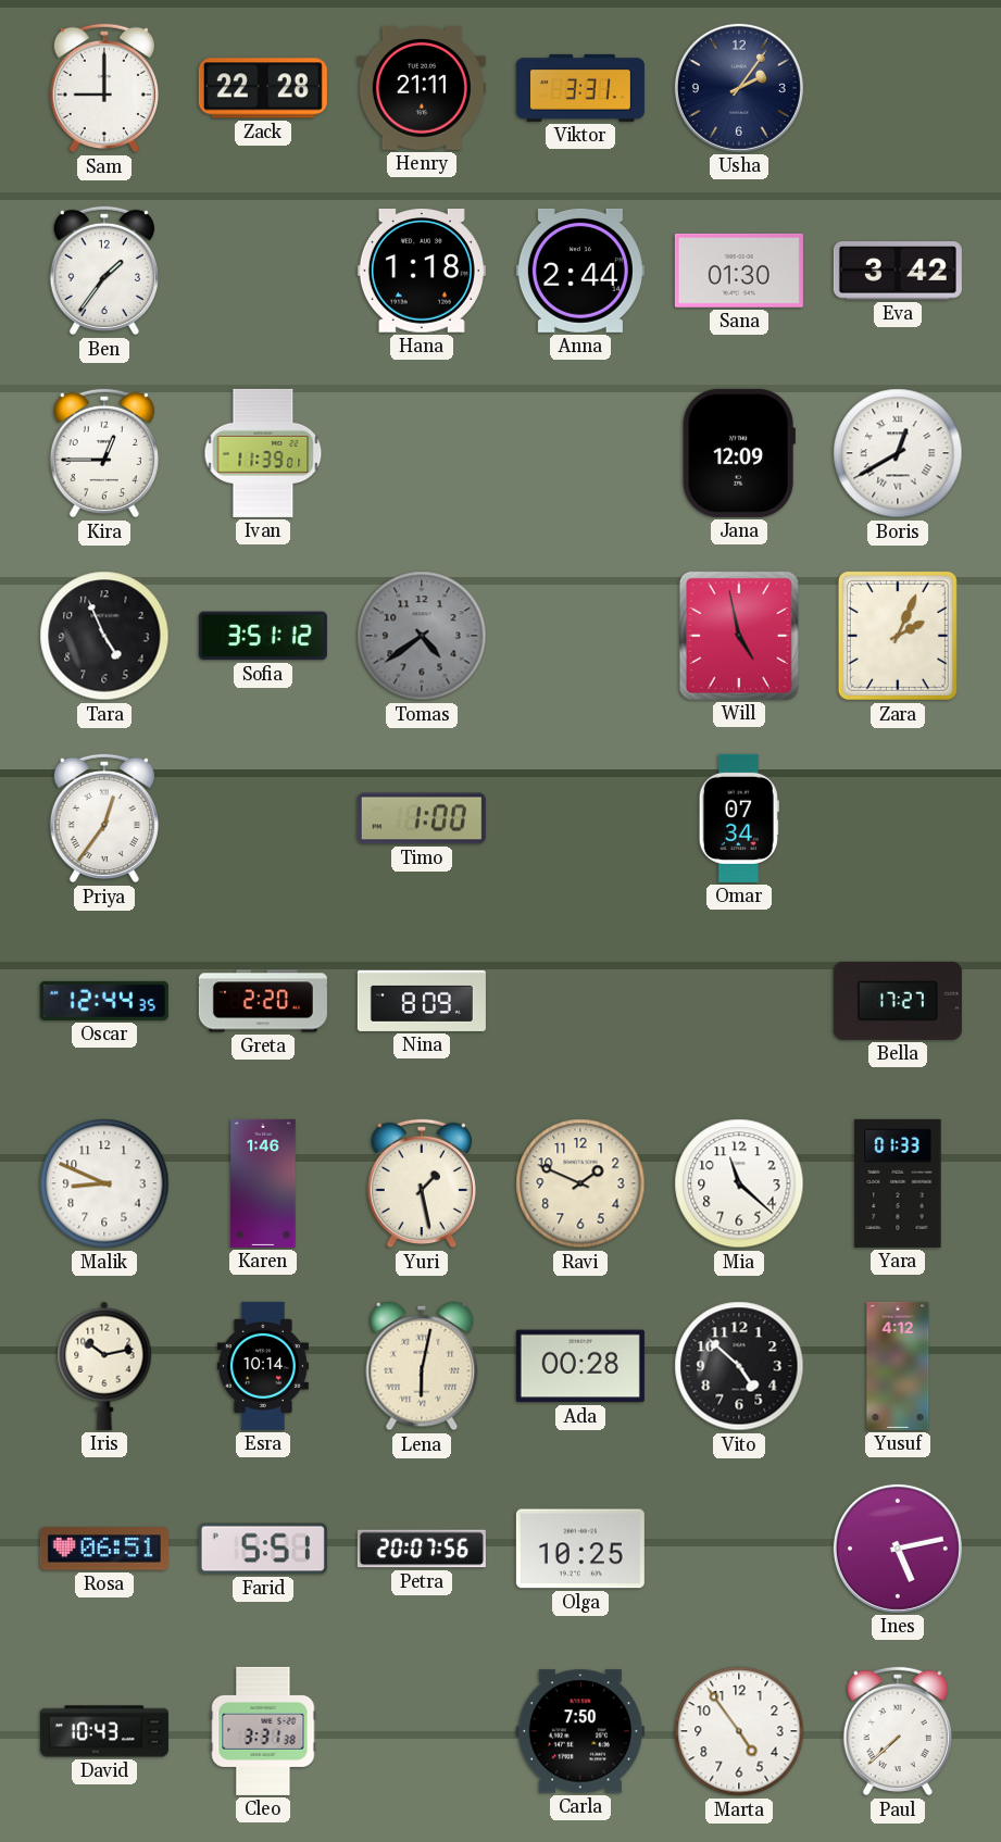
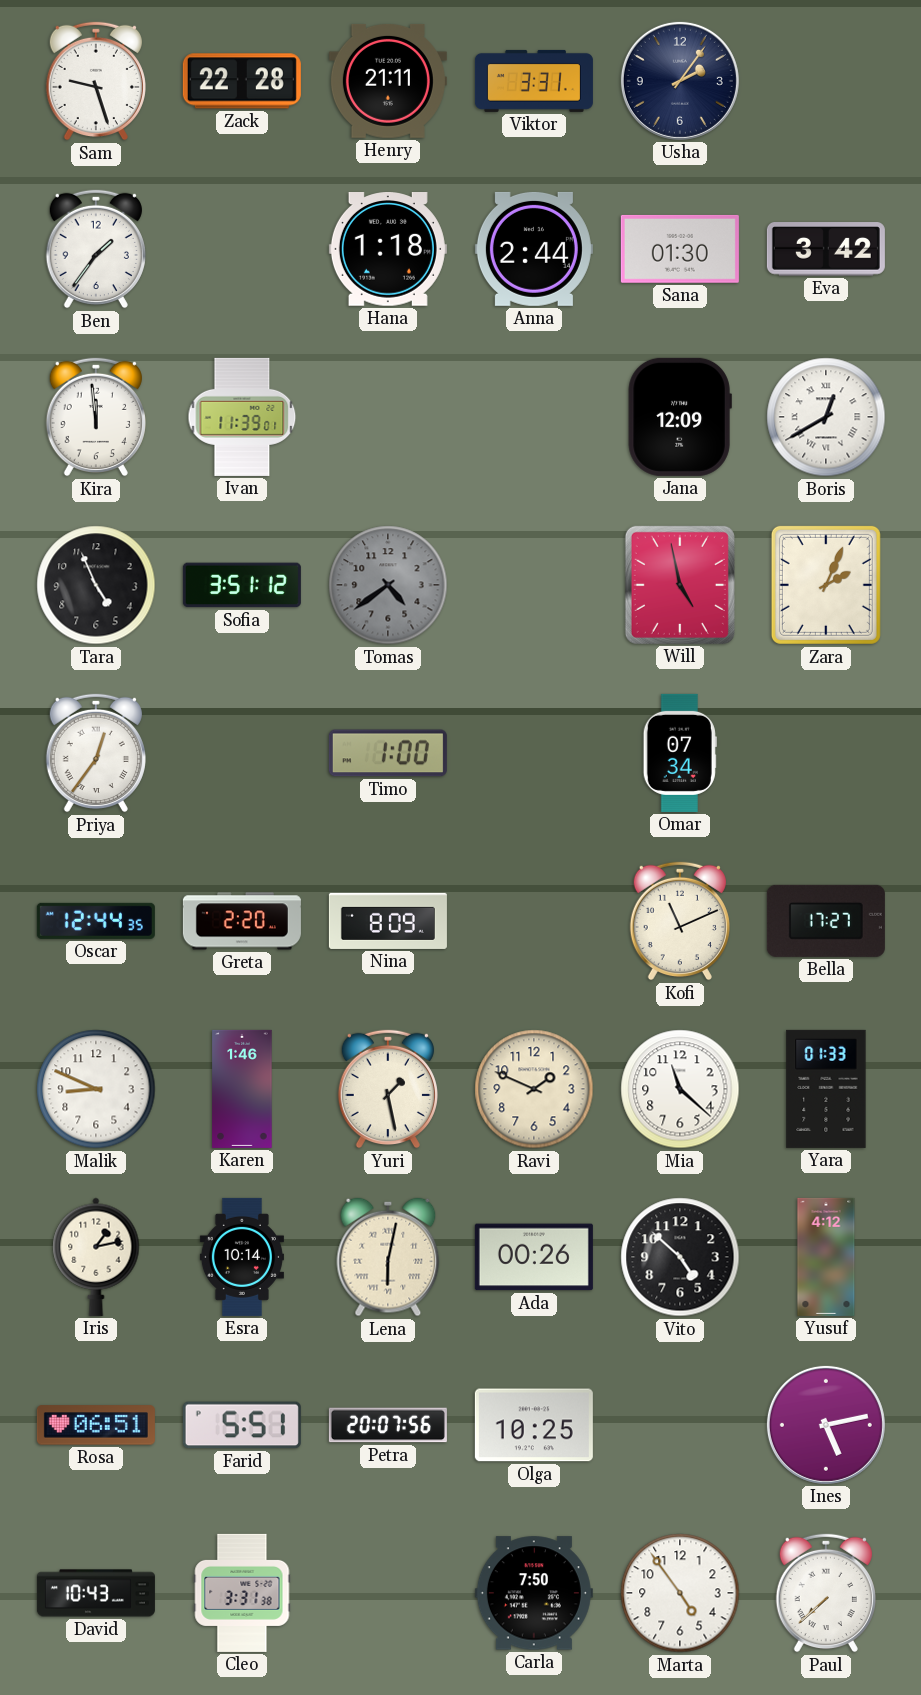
Sam: 9:00 -> 9:27 (96, 81)
Kira: 12:45 -> 11:59 (96, 417)
Kofi: none -> 11:11 (680, 921)
Iris: 10:13 -> 1:13 (96, 1257)
Ada: 00:28 -> 00:26 (534, 1257)
